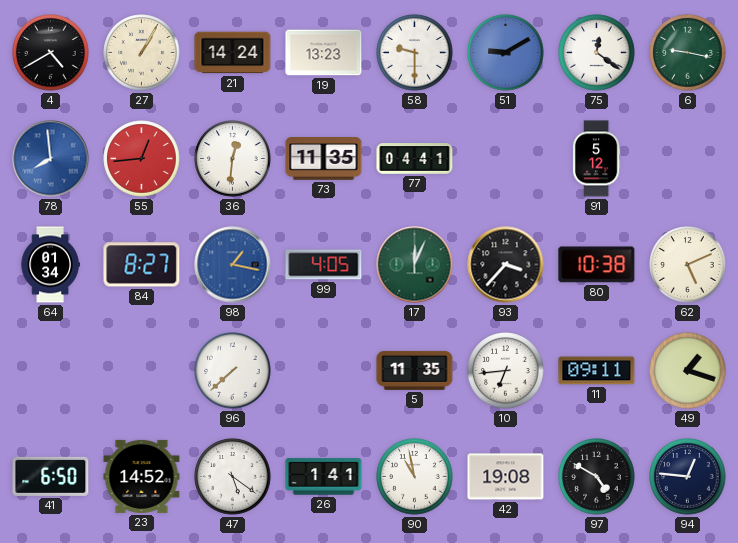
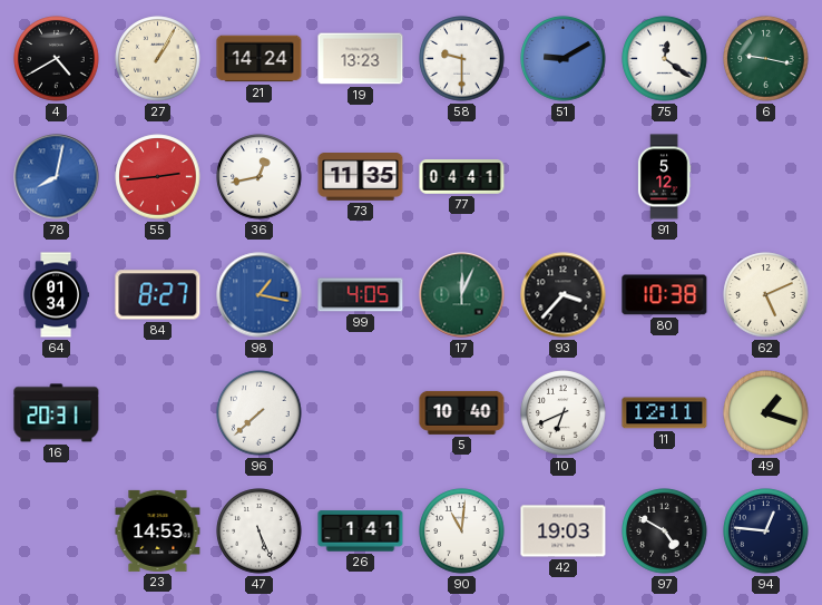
78: 7:59 -> 8:02 (57, 177)
55: 12:44 -> 2:44 (158, 177)
36: 12:31 -> 12:43 (260, 177)
16: none -> 20:31 (57, 413)
5: 11:35 -> 10:40 (462, 412)
10: 6:44 -> 6:41 (564, 413)
11: 09:11 -> 12:11 (665, 413)
41: 6:50 -> none (51, 476)
23: 14:52 -> 14:53 (158, 530)
47: 5:21 -> 5:26 (260, 531)
90: 10:58 -> 11:01 (462, 531)
42: 19:08 -> 19:03 (564, 531)
